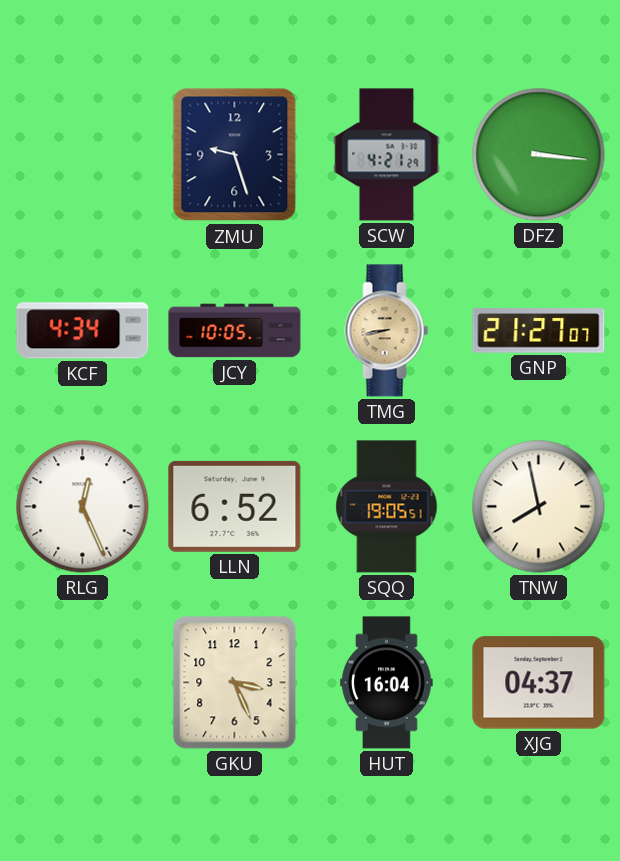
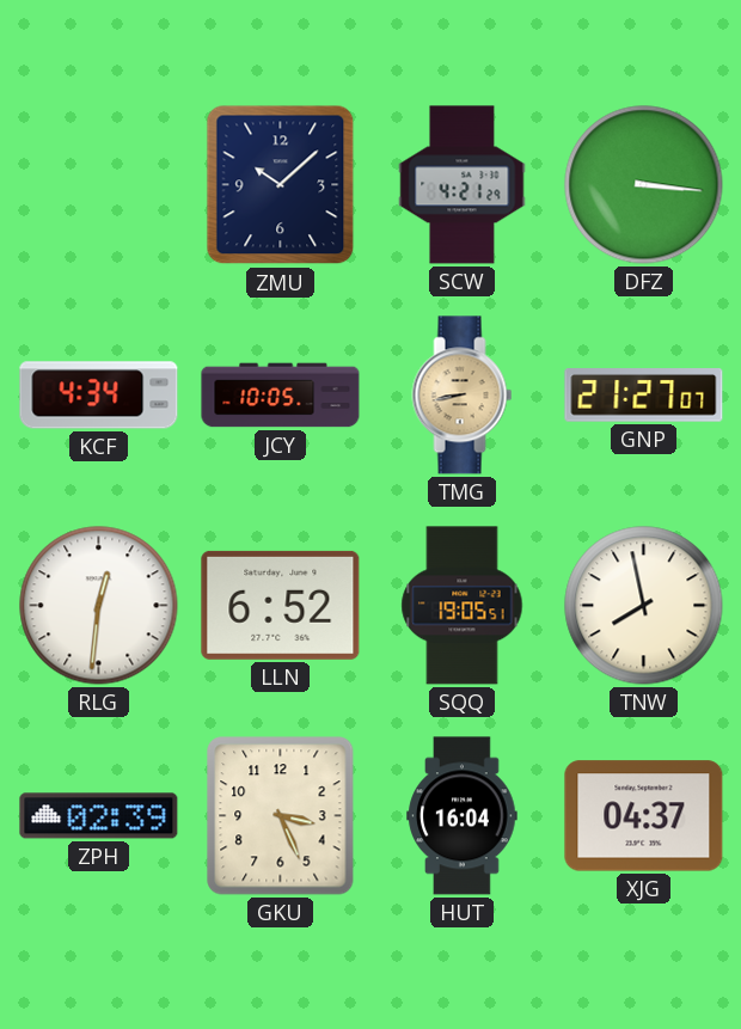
ZMU: 9:27 -> 10:08 (281, 185)
RLG: 12:26 -> 12:31 (99, 606)
ZPH: none -> 02:39 (99, 816)
